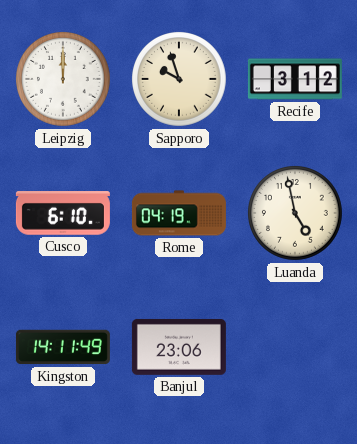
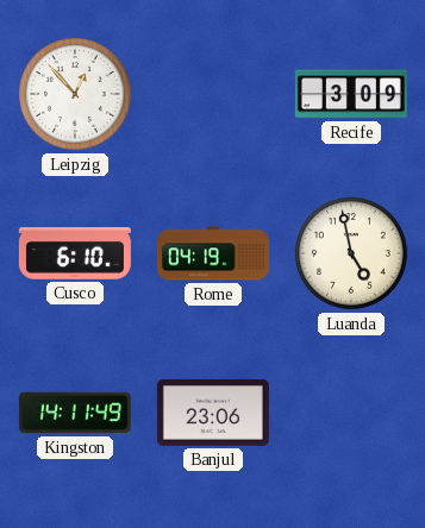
Leipzig: 12:00 -> 12:53 (76, 95)
Sapporo: 9:57 -> none (180, 80)
Recife: 3:12 -> 3:09 (351, 94)
